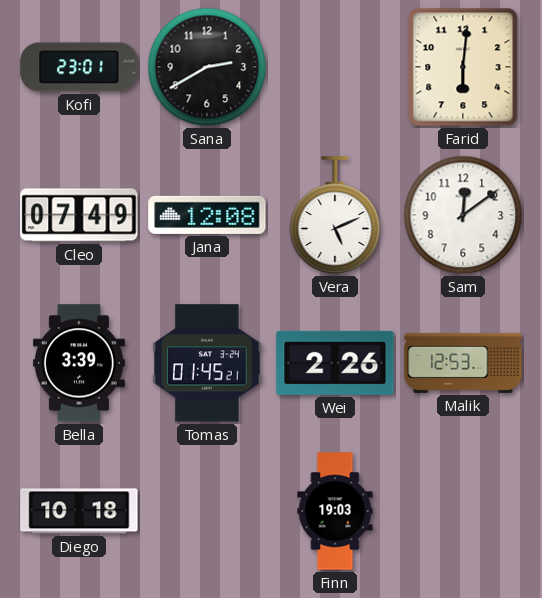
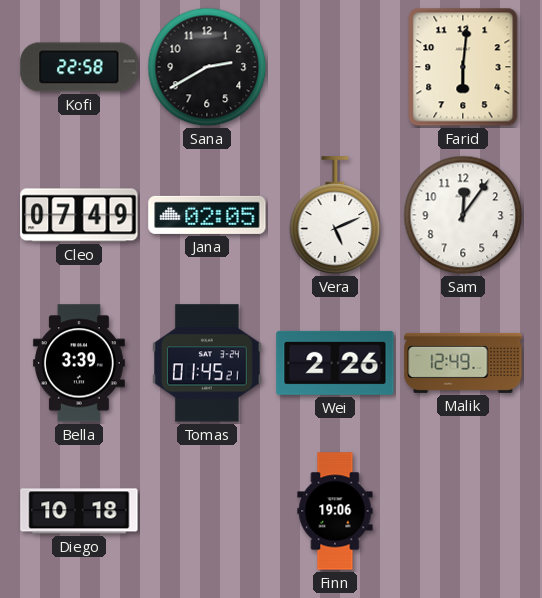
Kofi: 23:01 -> 22:58 (79, 67)
Jana: 12:08 -> 02:05 (207, 215)
Sam: 12:09 -> 12:06 (463, 215)
Malik: 12:53 -> 12:49 (463, 363)
Finn: 19:03 -> 19:06 (335, 511)
